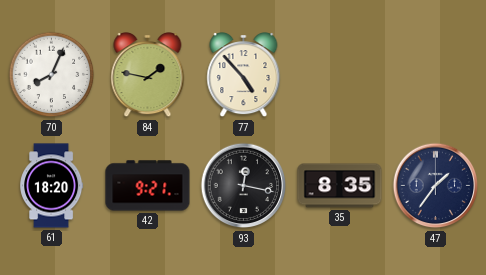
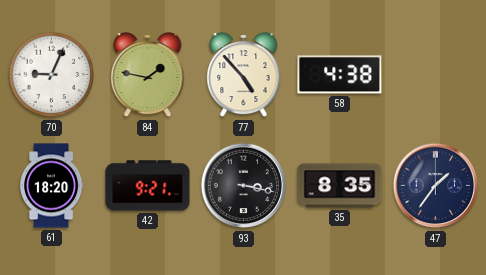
70: 8:04 -> 9:04 (52, 75)
58: none -> 4:38 (340, 75)
93: 12:17 -> 3:17 (244, 186)
